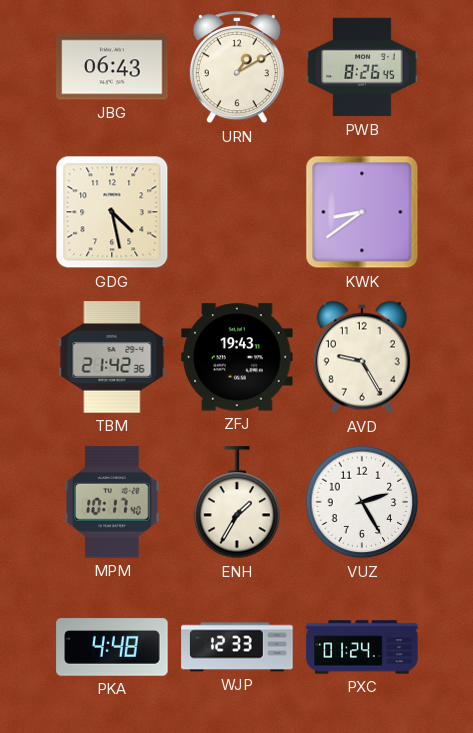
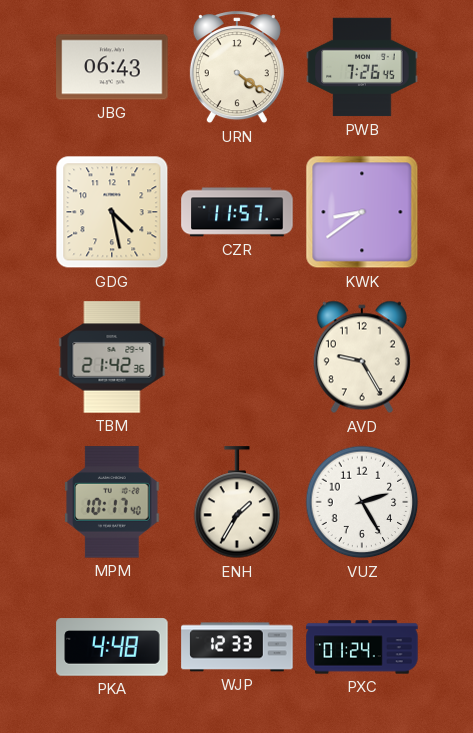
URN: 1:10 -> 4:21 (237, 68)
PWB: 8:26 -> 7:26 (362, 67)
CZR: none -> 11:57 (237, 212)
ZFJ: 19:43 -> none (237, 357)
